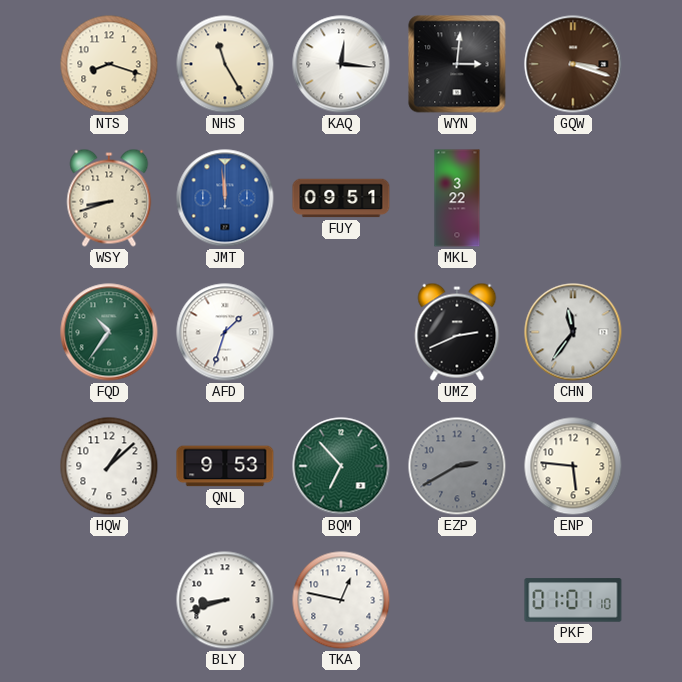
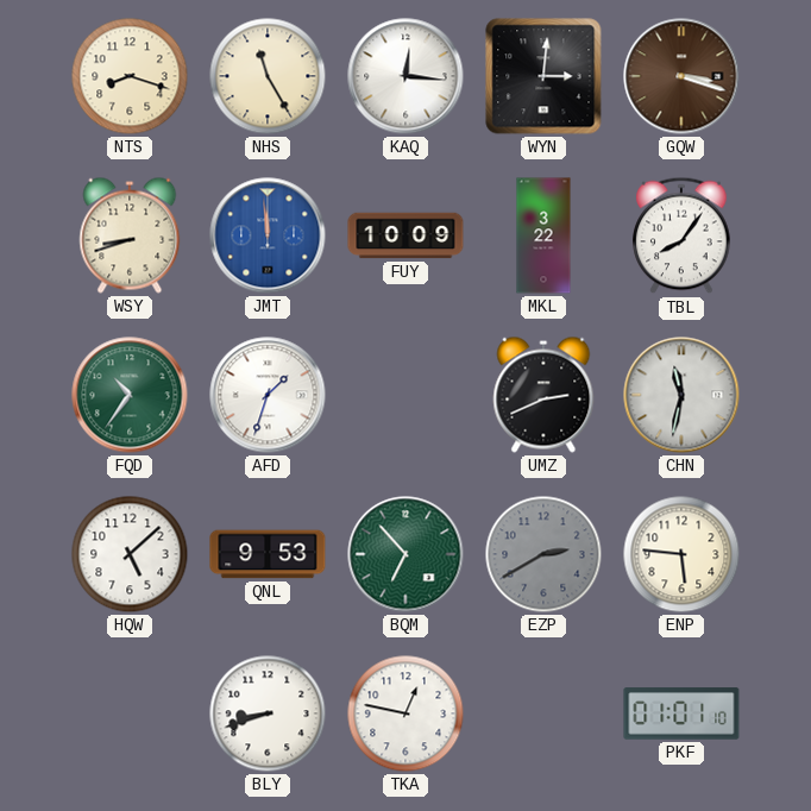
FUY: 09:51 -> 10:09 (405, 235)
TBL: none -> 8:06 (681, 235)
CHN: 11:36 -> 11:32 (681, 395)
HQW: 1:08 -> 5:08 (130, 554)
